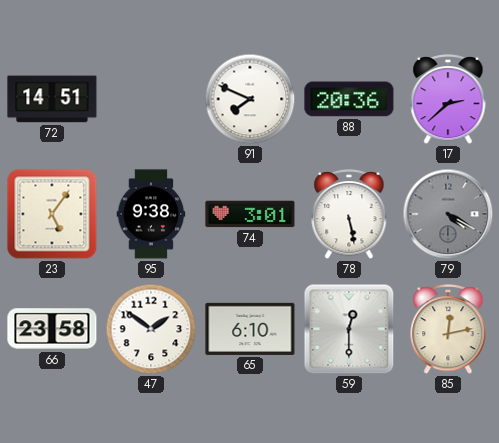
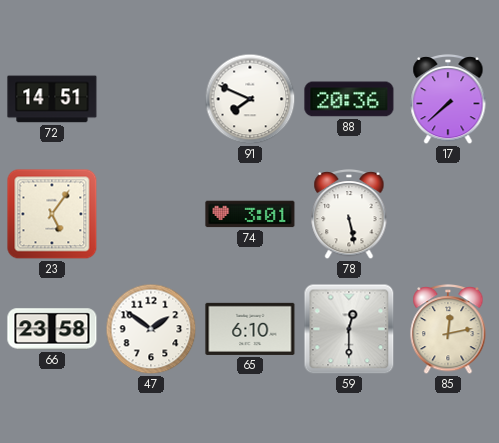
17: 2:38 -> 7:38 (448, 100)
95: 9:38 -> none (151, 214)
79: 4:20 -> none (448, 214)
